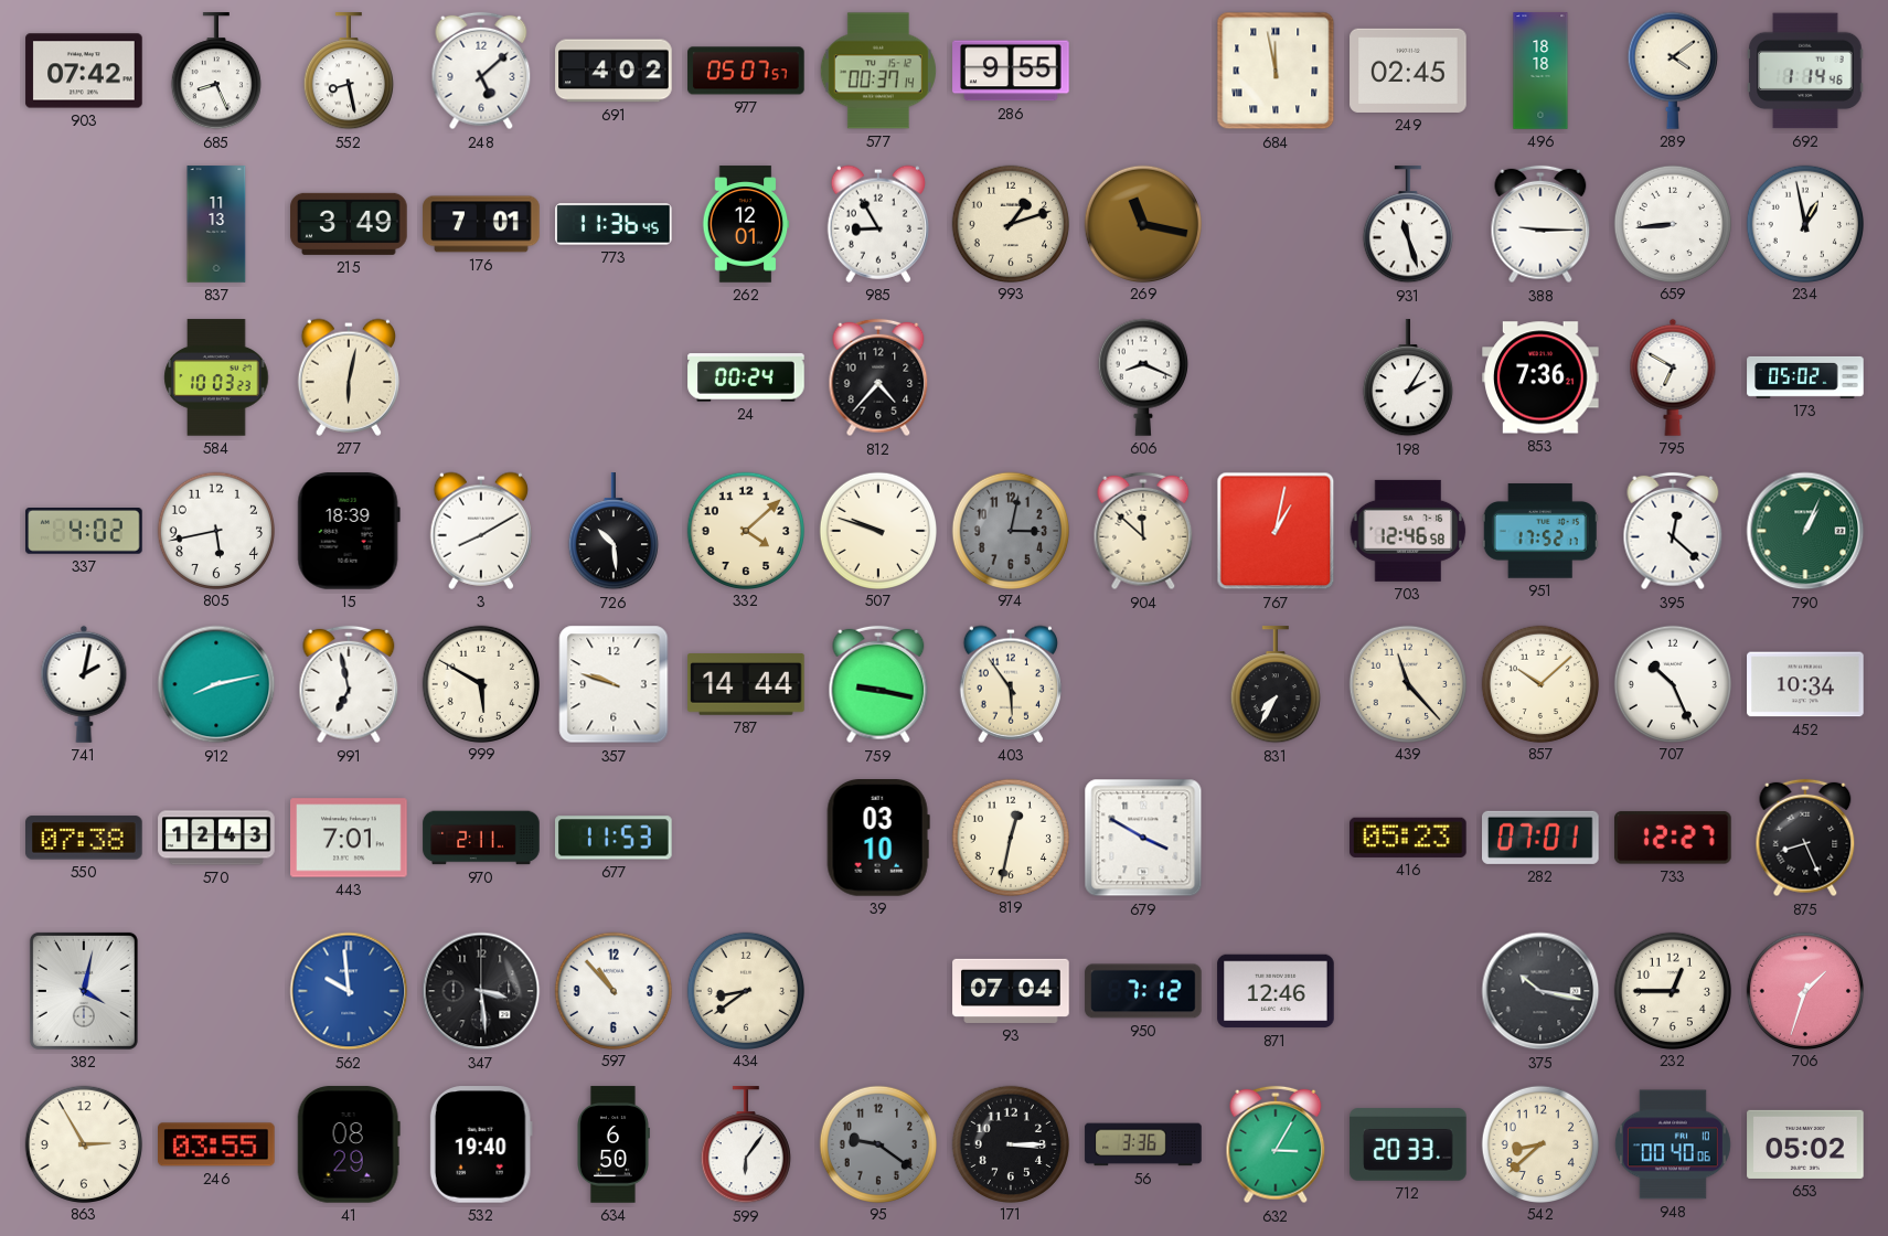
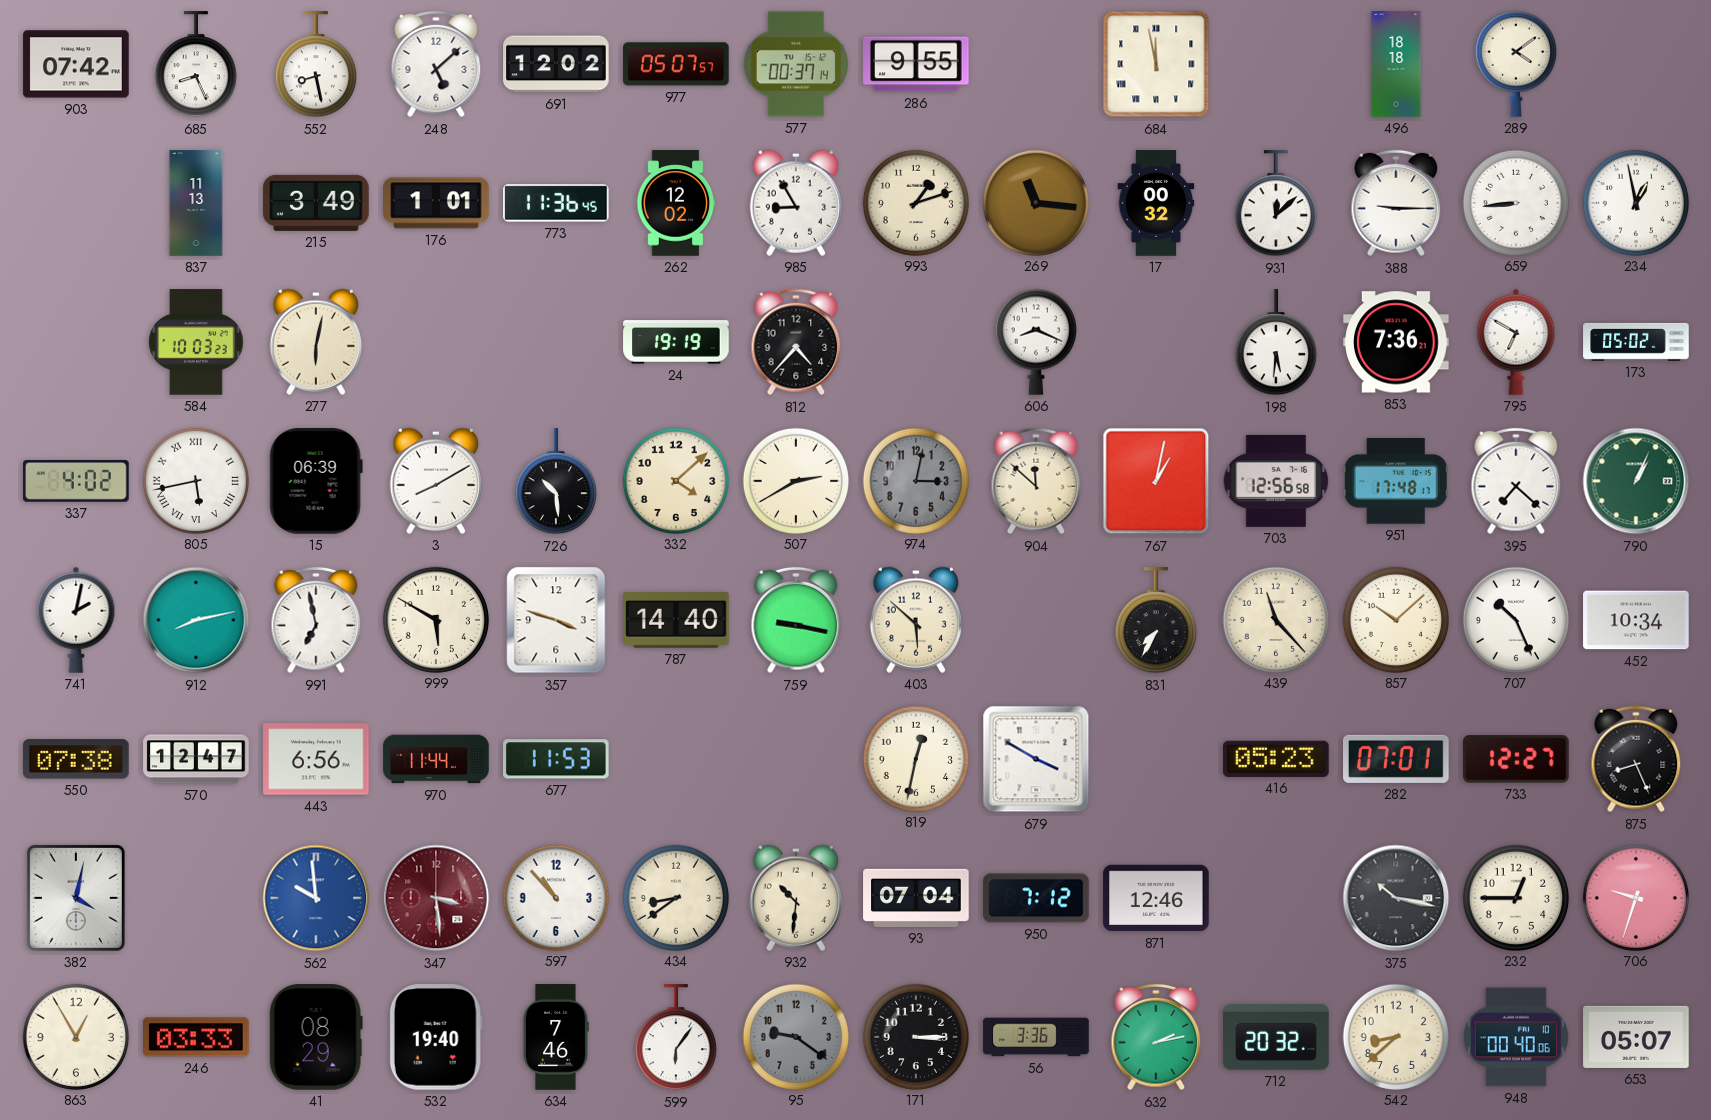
691: 4:02 -> 12:02 (556, 64)
249: 02:45 -> none (1408, 71)
692: 1:14 -> none (1805, 71)
176: 7:01 -> 1:01 (436, 203)
262: 12:01 -> 12:02 (676, 203)
269: 11:17 -> 11:16 (1035, 202)
17: none -> 00:32 (1156, 203)
931: 11:27 -> 12:08 (1276, 204)
24: 00:24 -> 19:19 (676, 342)
198: 2:05 -> 5:31 (1276, 343)
805 numerals: Arabic -> Roman (195, 480)
15: 18:39 -> 06:39 (316, 482)
507: 9:48 -> 2:40 (795, 480)
703: 12:46 -> 12:56 (1276, 481)
951: 17:52 -> 17:48 (1396, 481)
395: 12:22 -> 7:22 (1516, 481)
357: 9:48 -> 3:48 (556, 620)
787: 14:44 -> 14:40 (676, 621)
403: 5:54 -> 5:52 (915, 620)
570: 12:43 -> 12:47 (196, 759)
443: 7:01 -> 6:56 (316, 759)
970: 2:11 -> 11:44 (436, 759)
39: 03:10 -> none (878, 839)
347 dial: black -> burgundy (436, 898)
932: none -> 10:31 (795, 898)
706: 1:33 -> 9:33 (1635, 897)
863: 2:55 -> 12:55 (75, 1036)
246: 03:55 -> 03:33 (196, 1037)
634: 6:50 -> 7:46 (556, 1037)
632: 3:05 -> 2:13 (1156, 1037)
712: 20:33 -> 20:32 (1276, 1037)
653: 05:02 -> 05:07 (1636, 1037)
